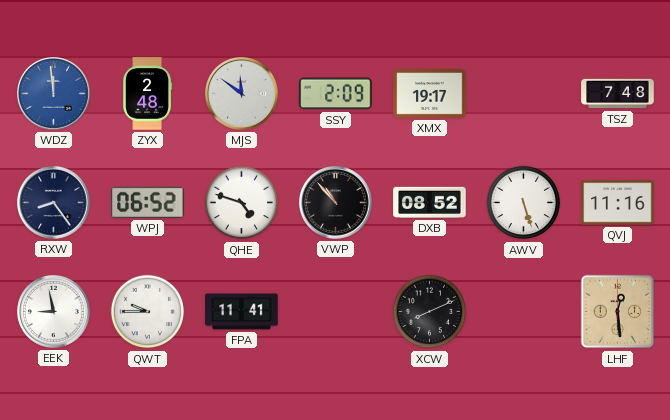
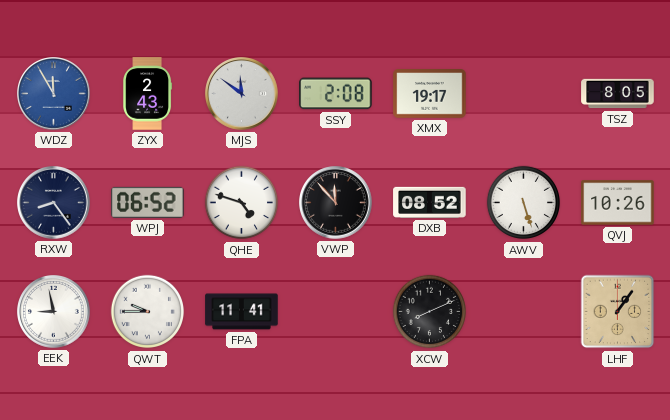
WDZ: 11:59 -> 11:55 (54, 94)
ZYX: 2:48 -> 2:43 (148, 94)
SSY: 2:09 -> 2:08 (336, 94)
TSZ: 7:48 -> 8:05 (618, 94)
VWP: 10:53 -> 11:53 (336, 203)
QVJ: 11:16 -> 10:26 (618, 203)
LHF: 12:29 -> 1:06 (618, 312)
